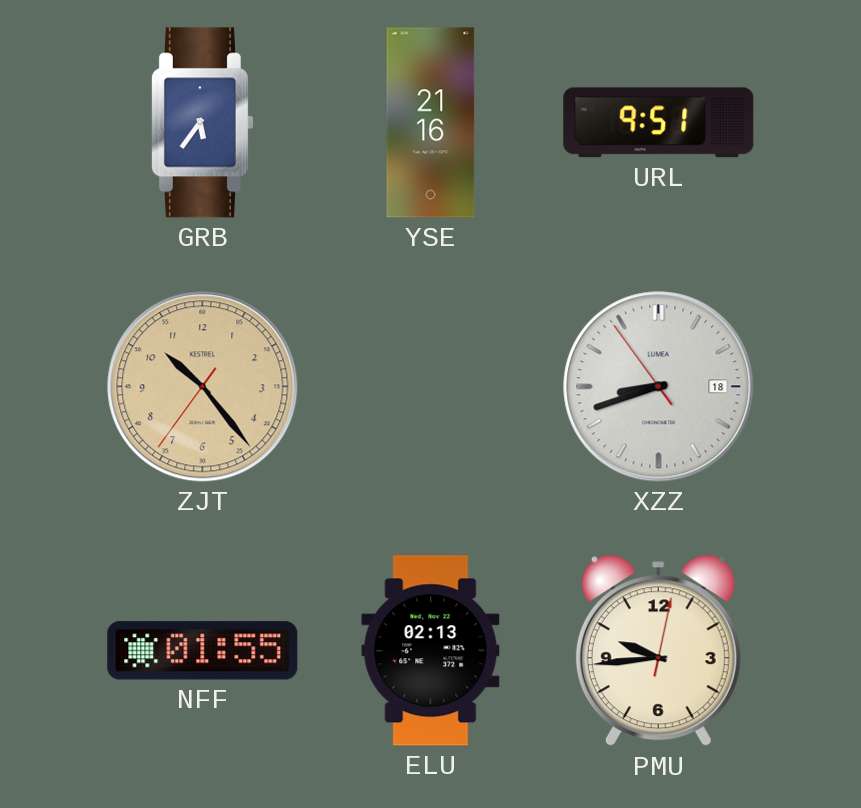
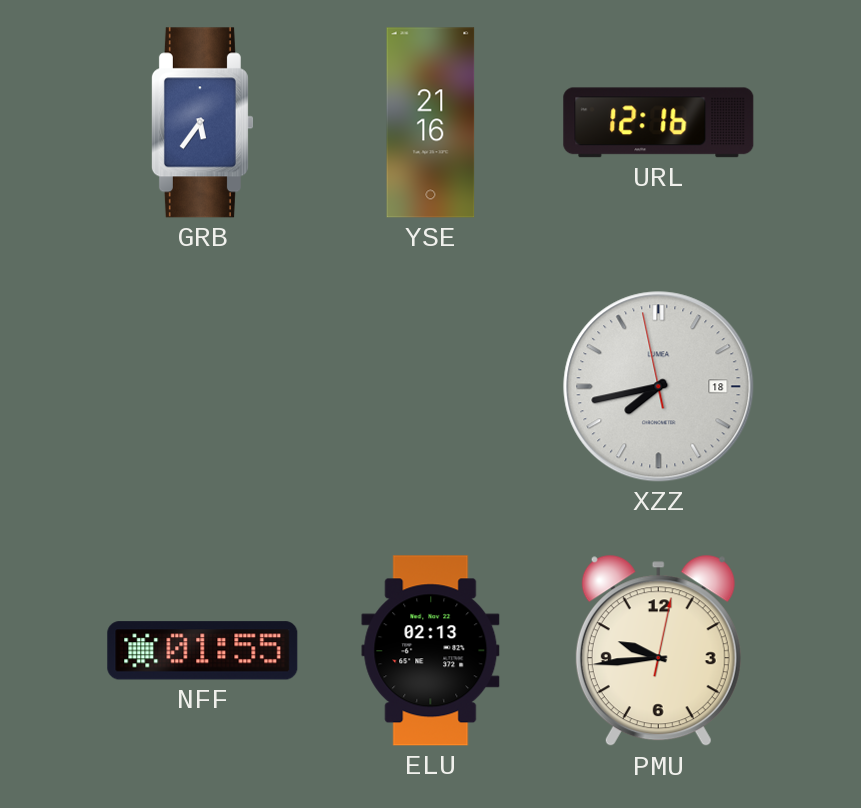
URL: 9:51 -> 12:16 (659, 123)
ZJT: 10:23 -> none (203, 387)
XZZ: 8:41 -> 7:42 (659, 387)
